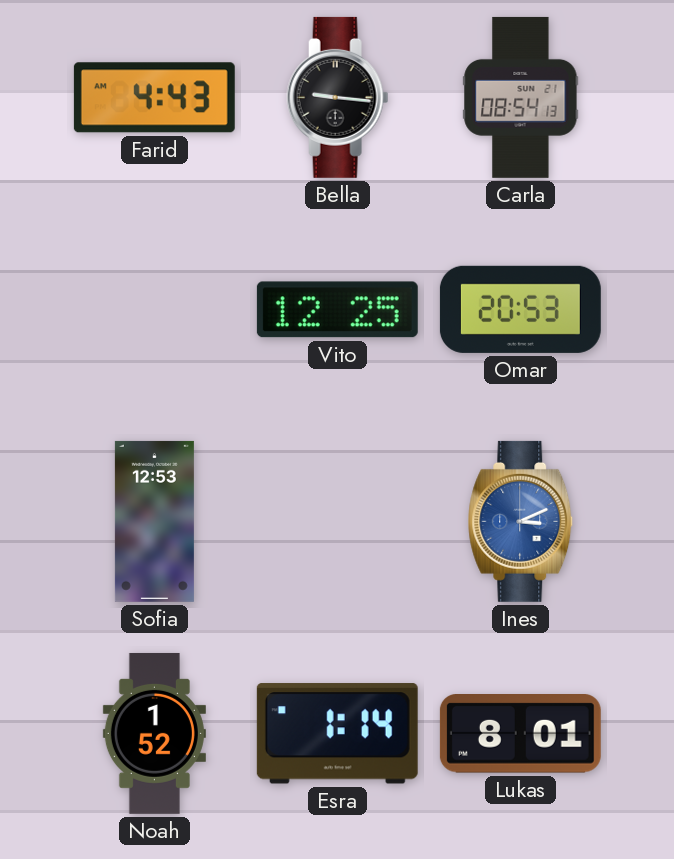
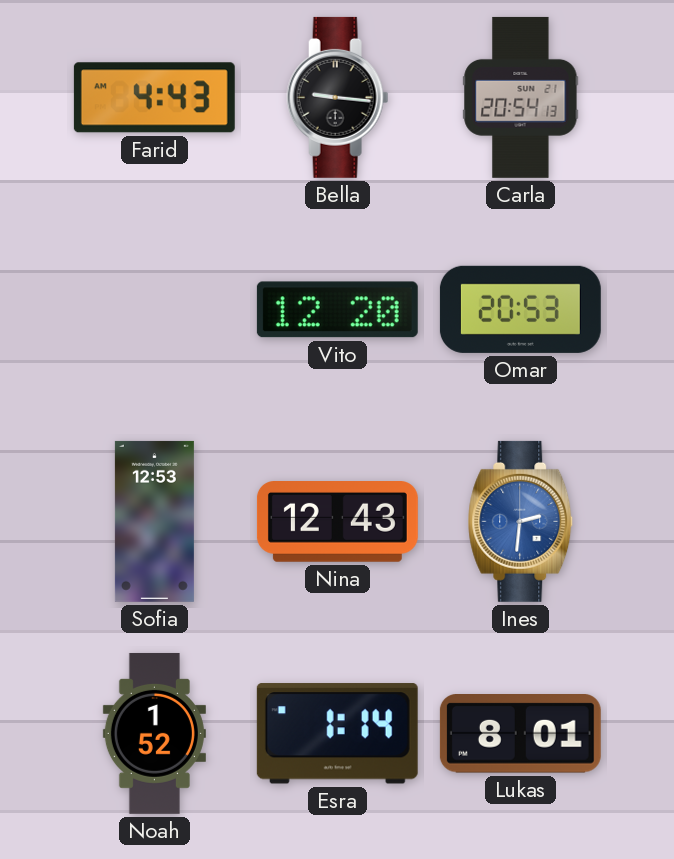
Carla: 08:54 -> 20:54 (521, 97)
Vito: 12:25 -> 12:20 (337, 310)
Nina: none -> 12:43 (337, 522)
Ines: 3:11 -> 2:31 (521, 521)
